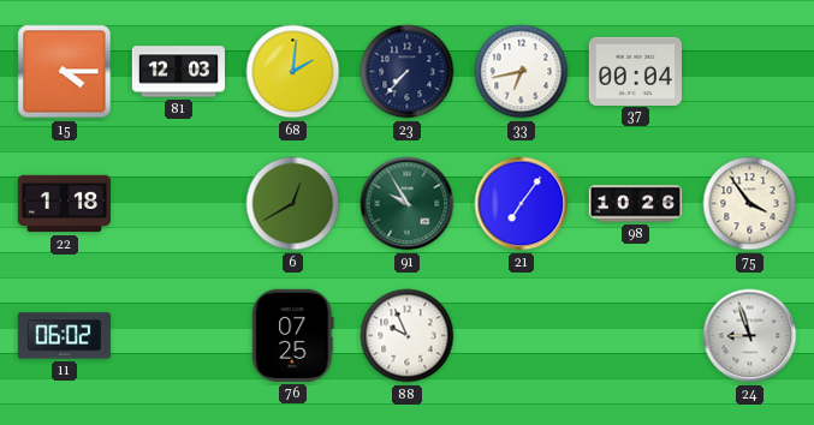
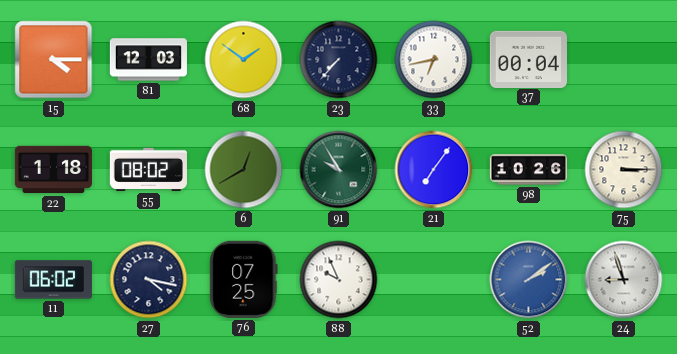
68: 2:01 -> 1:51 (244, 60)
55: none -> 08:02 (148, 169)
75: 3:54 -> 3:15 (624, 170)
27: none -> 4:17 (149, 280)
52: none -> 2:09 (529, 280)
